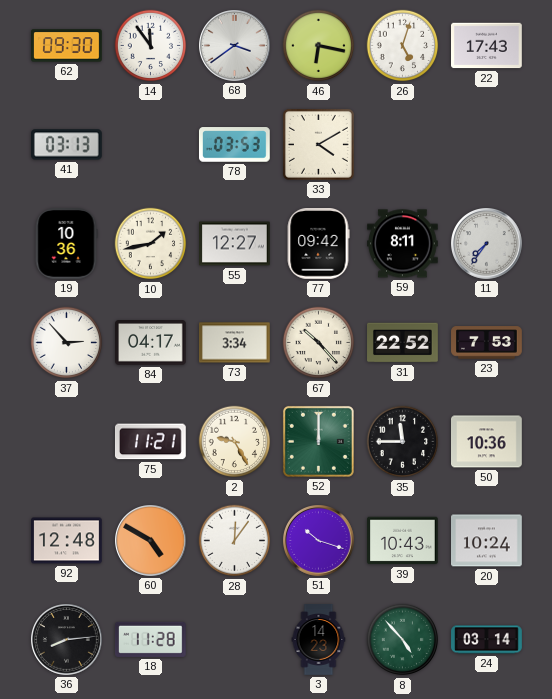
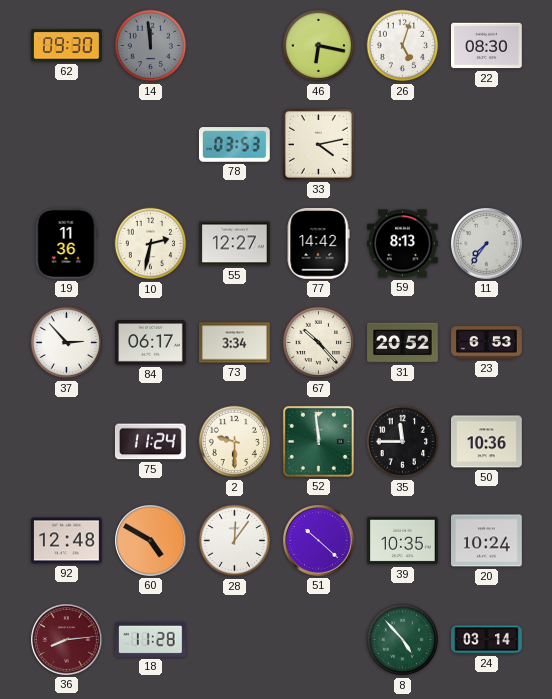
14: 11:54 -> 11:59 (151, 46)
14 dial: white -> grey (151, 46)
68: 3:39 -> none (235, 46)
22: 17:43 -> 08:30 (487, 46)
41: 03:13 -> none (67, 145)
33: 4:10 -> 4:13 (318, 144)
19: 10:36 -> 11:36 (66, 244)
10: 1:43 -> 2:32 (151, 244)
77: 09:42 -> 14:42 (318, 244)
59: 8:11 -> 8:13 (403, 244)
84: 04:17 -> 06:17 (151, 343)
31: 22:52 -> 20:52 (403, 343)
23: 7:53 -> 6:53 (487, 343)
75: 11:21 -> 11:24 (150, 442)
2: 9:25 -> 9:30 (235, 442)
52: 12:00 -> 11:59 (318, 441)
51: 10:18 -> 10:22 (319, 541)
39: 10:43 -> 10:35 (403, 541)
36 dial: black -> burgundy (67, 640)
3: 14:23 -> none (319, 640)
